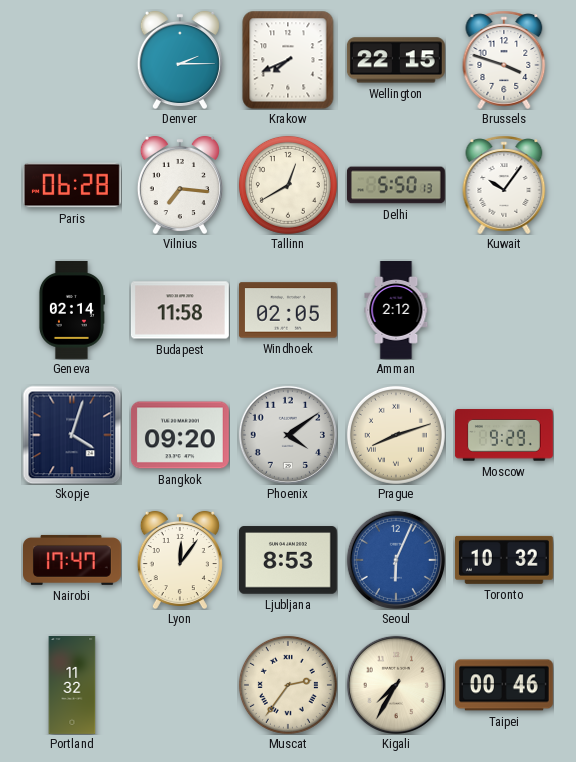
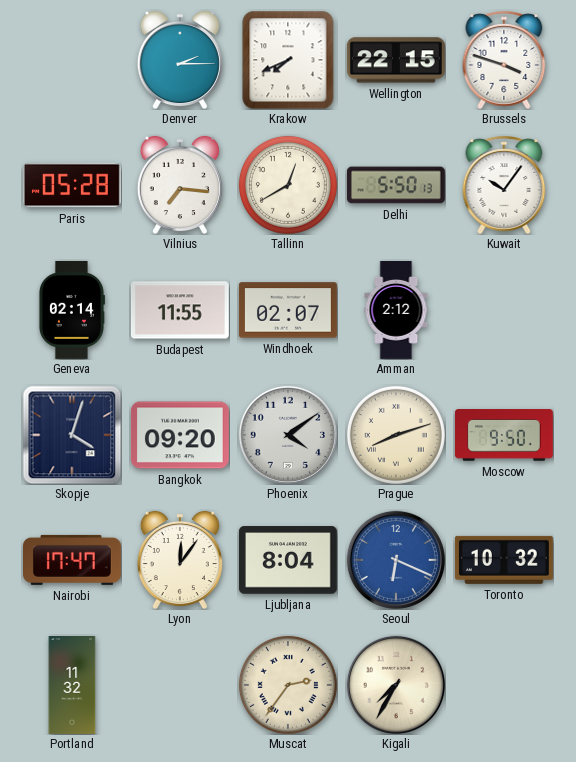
Paris: 06:28 -> 05:28 (72, 185)
Budapest: 11:58 -> 11:55 (180, 310)
Windhoek: 02:05 -> 02:07 (288, 310)
Moscow: 9:29 -> 9:50 (504, 435)
Ljubljana: 8:53 -> 8:04 (288, 560)
Seoul: 6:04 -> 6:19 (396, 560)
Taipei: 00:46 -> none (504, 685)
